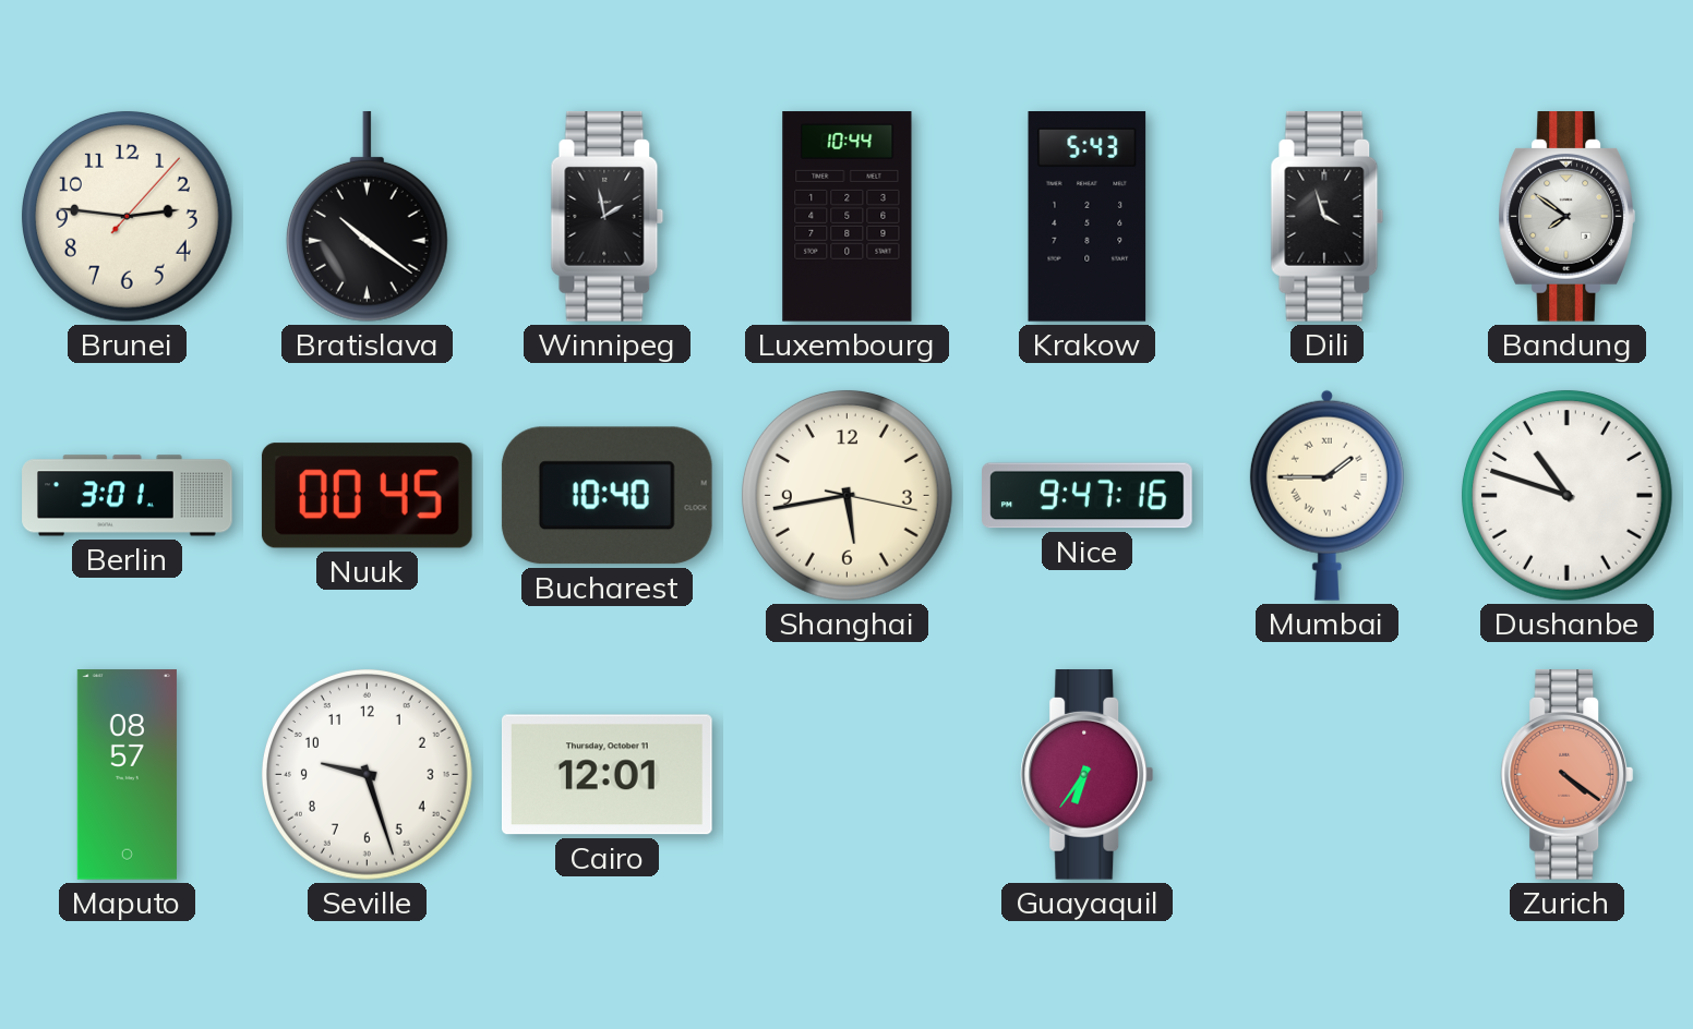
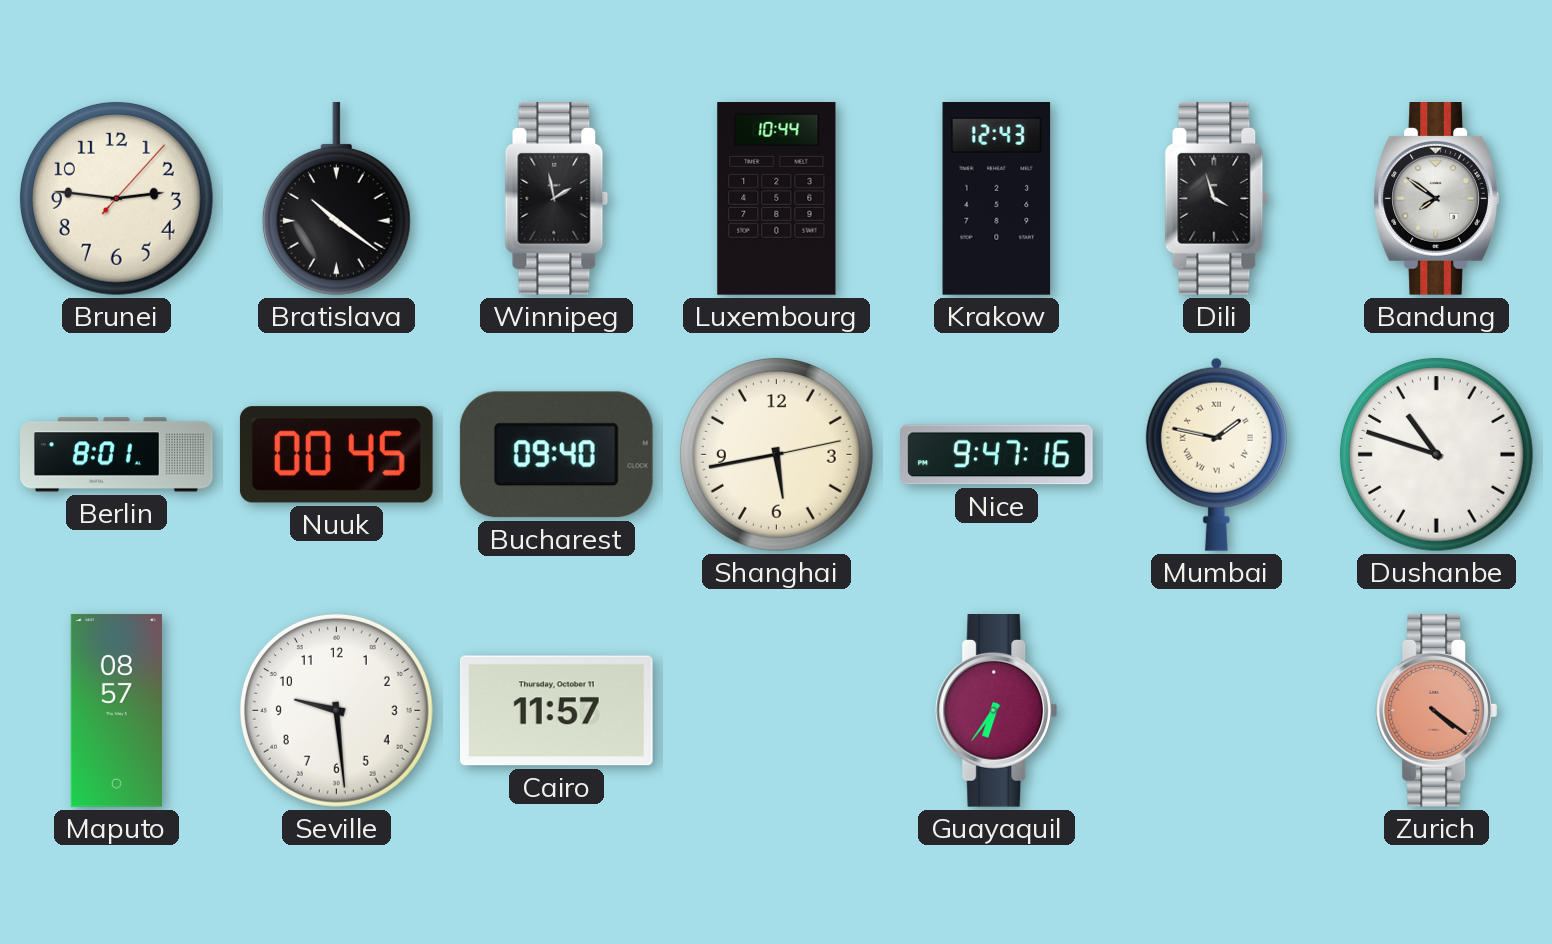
Krakow: 5:43 -> 12:43 (997, 199)
Berlin: 3:01 -> 8:01 (117, 455)
Bucharest: 10:40 -> 09:40 (556, 455)
Shanghai: 5:43:17 -> 5:43:13 (776, 454)
Mumbai: 1:45 -> 1:47 (1216, 454)
Seville: 9:27 -> 9:29 (336, 710)
Cairo: 12:01 -> 11:57 (556, 711)
